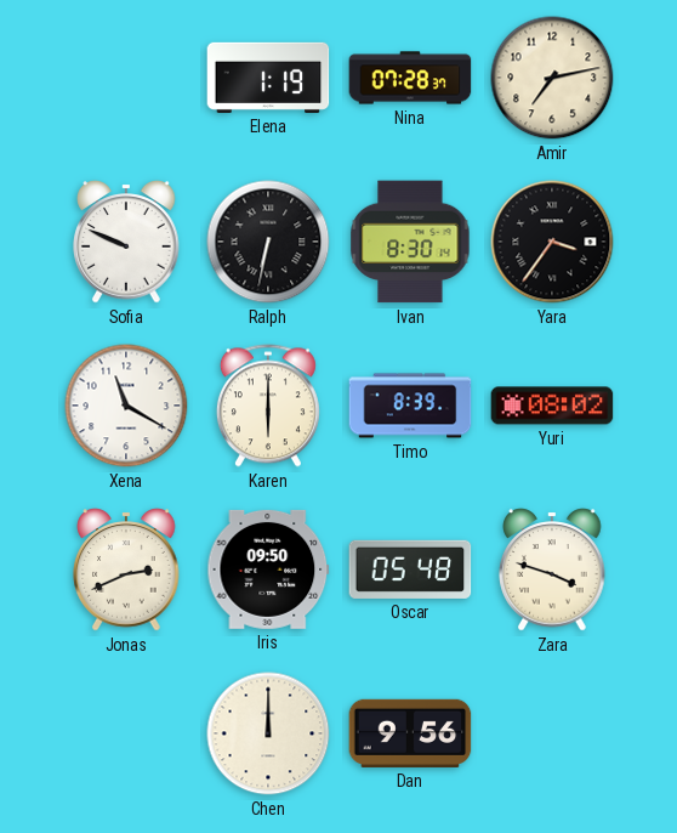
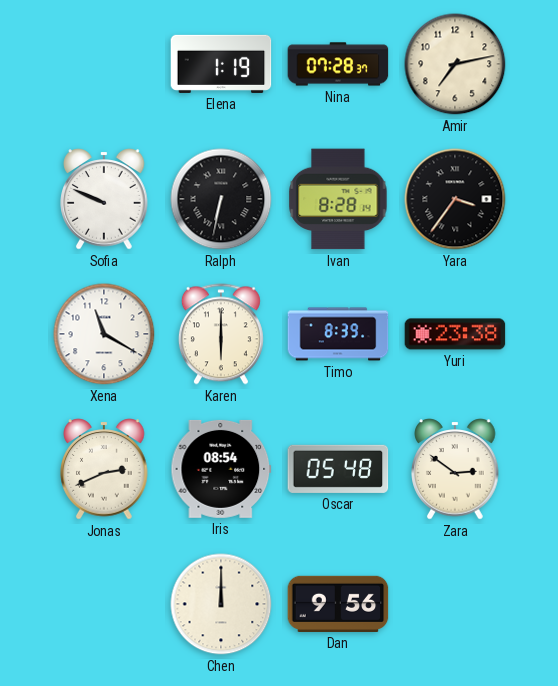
Ivan: 8:30 -> 8:28 (338, 199)
Yuri: 08:02 -> 23:38 (455, 334)
Iris: 09:50 -> 08:54 (221, 469)
Zara: 3:48 -> 2:51 (455, 469)
